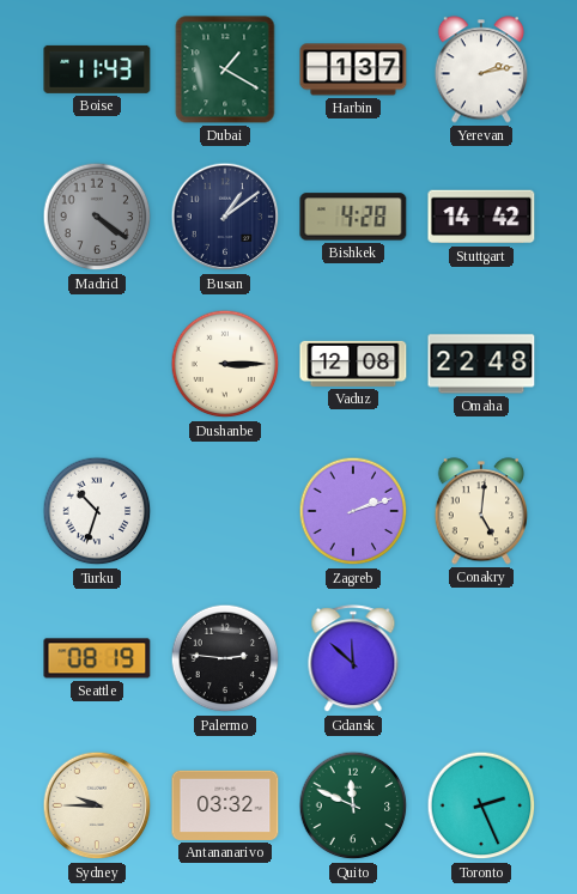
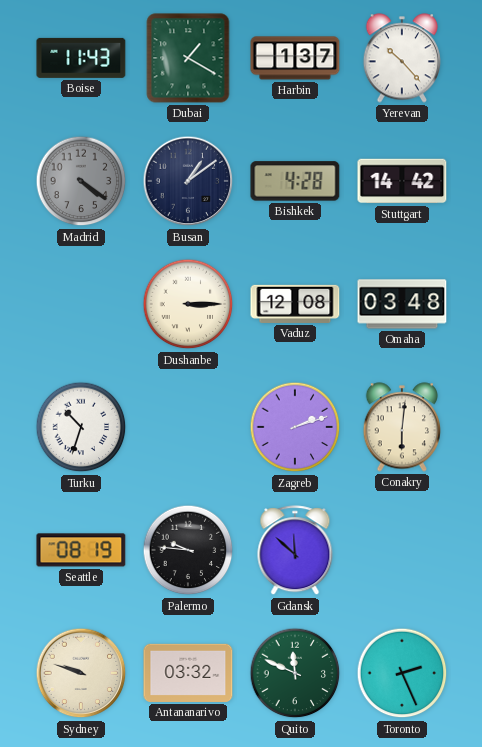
Yerevan: 2:13 -> 10:23 (401, 58)
Omaha: 22:48 -> 03:48 (402, 304)
Conakry: 5:01 -> 6:01 (401, 427)
Palermo: 2:46 -> 9:46 (188, 550)
Sydney: 9:45 -> 9:48 (81, 673)
